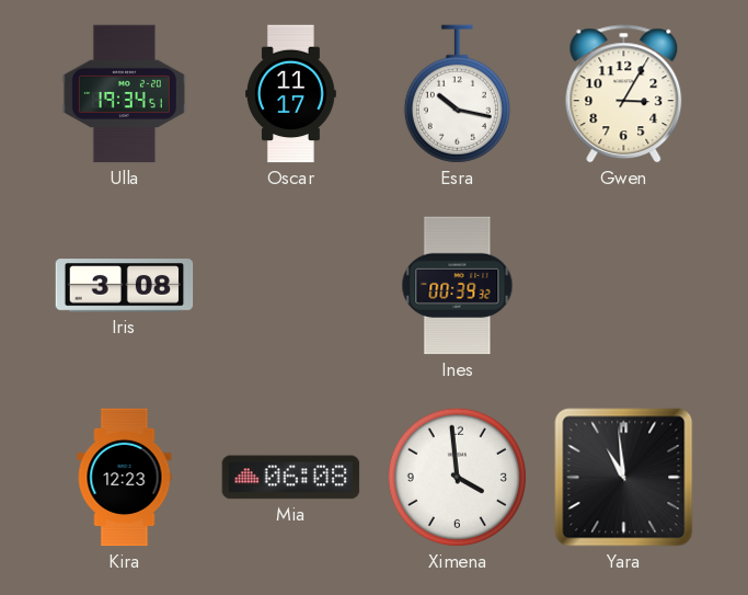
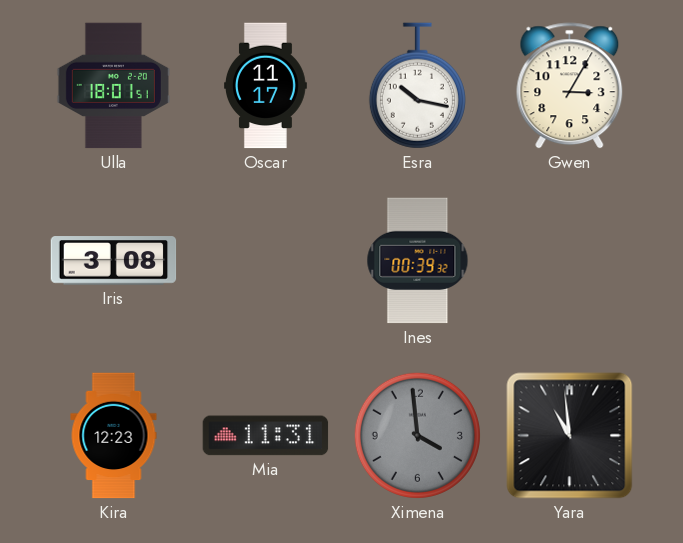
Ulla: 19:34 -> 18:01 (113, 86)
Mia: 06:08 -> 11:31 (266, 436)
Ximena dial: white -> grey (417, 435)
